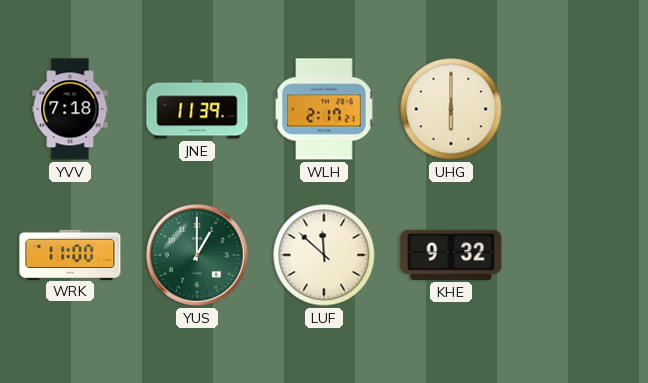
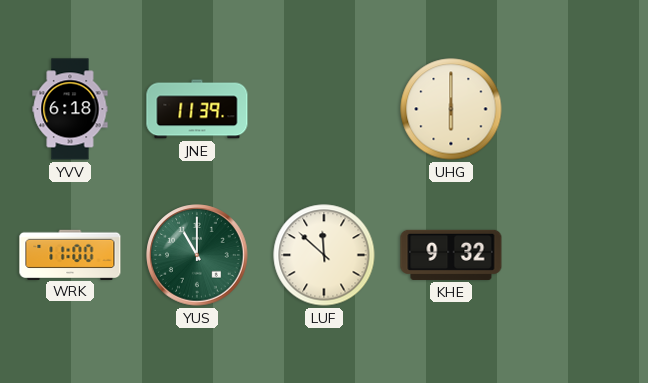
YVV: 7:18 -> 6:18 (70, 109)
WLH: 2:17 -> none (324, 109)
YUS: 1:00 -> 11:00 (197, 255)
